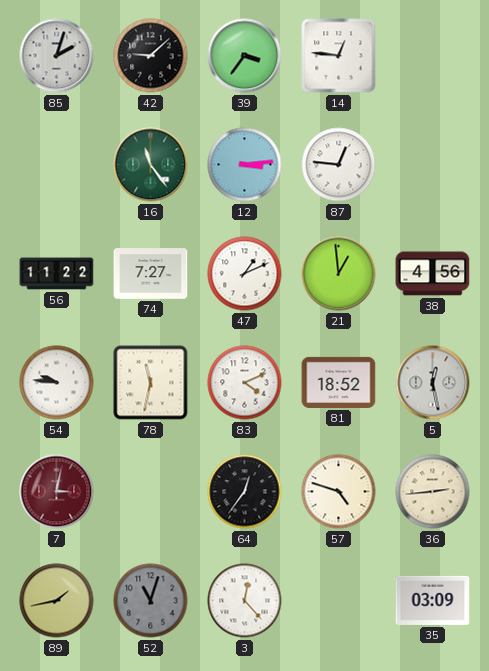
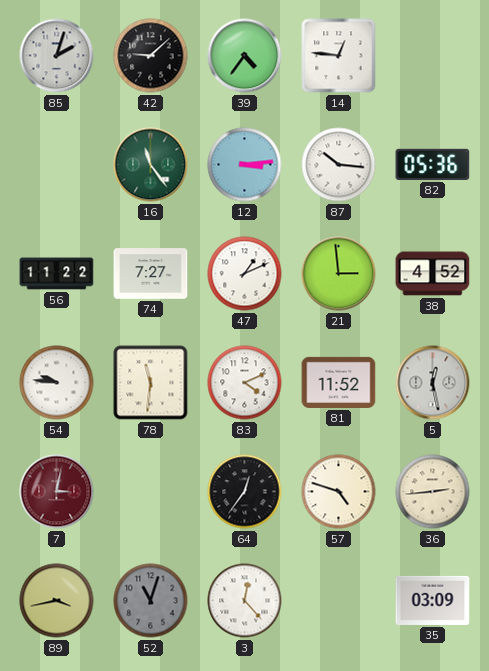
39: 3:36 -> 4:36 (245, 56)
87: 12:46 -> 10:16 (339, 165)
82: none -> 05:36 (433, 164)
21: 12:59 -> 2:59 (339, 274)
38: 4:56 -> 4:52 (433, 274)
78: 11:32 -> 11:31 (151, 383)
81: 18:52 -> 11:52 (339, 382)
89: 1:43 -> 3:43 (57, 601)
